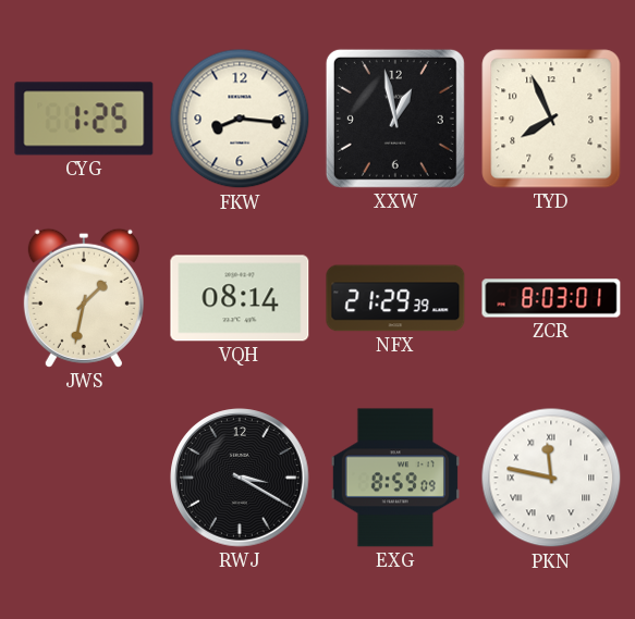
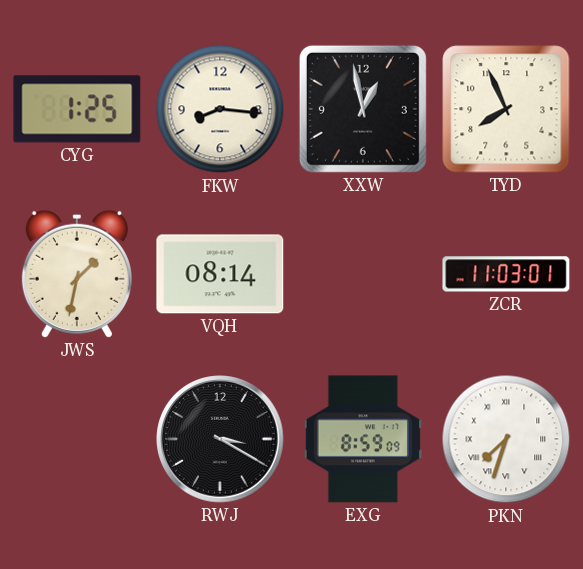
NFX: 21:29 -> none (395, 298)
ZCR: 8:03 -> 11:03 (506, 274)
PKN: 11:47 -> 7:33 (506, 439)
